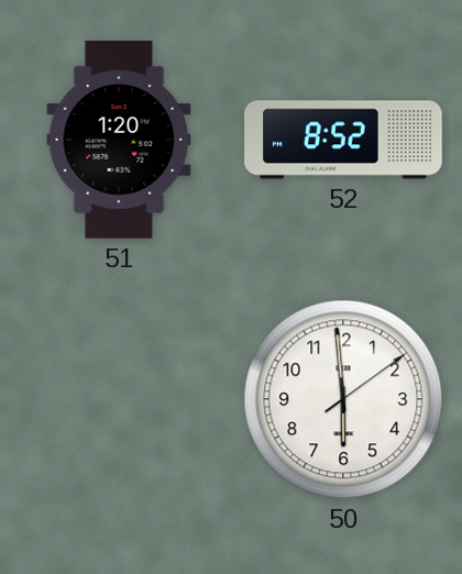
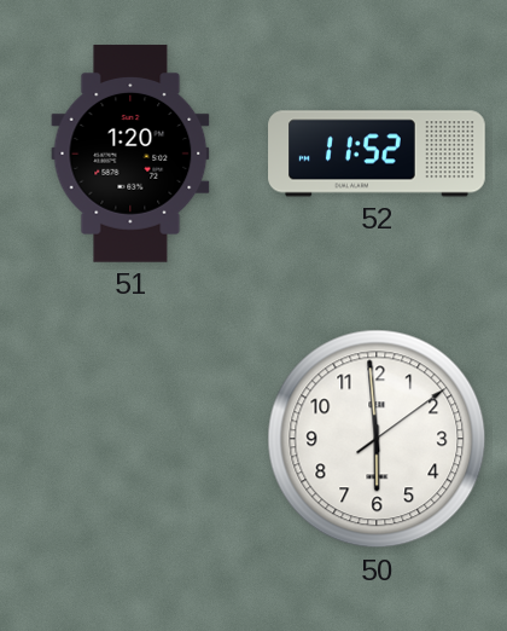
52: 8:52 -> 11:52 (377, 154)
